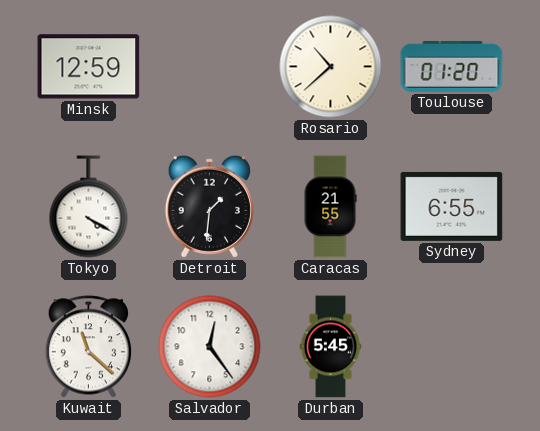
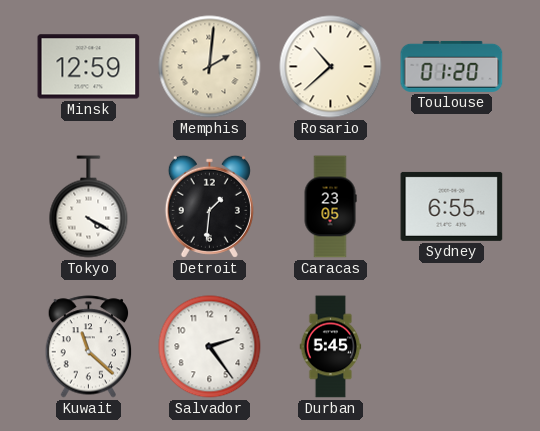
Memphis: none -> 2:01 (210, 67)
Caracas: 21:55 -> 23:05 (330, 207)
Salvador: 12:24 -> 2:24 (210, 347)
